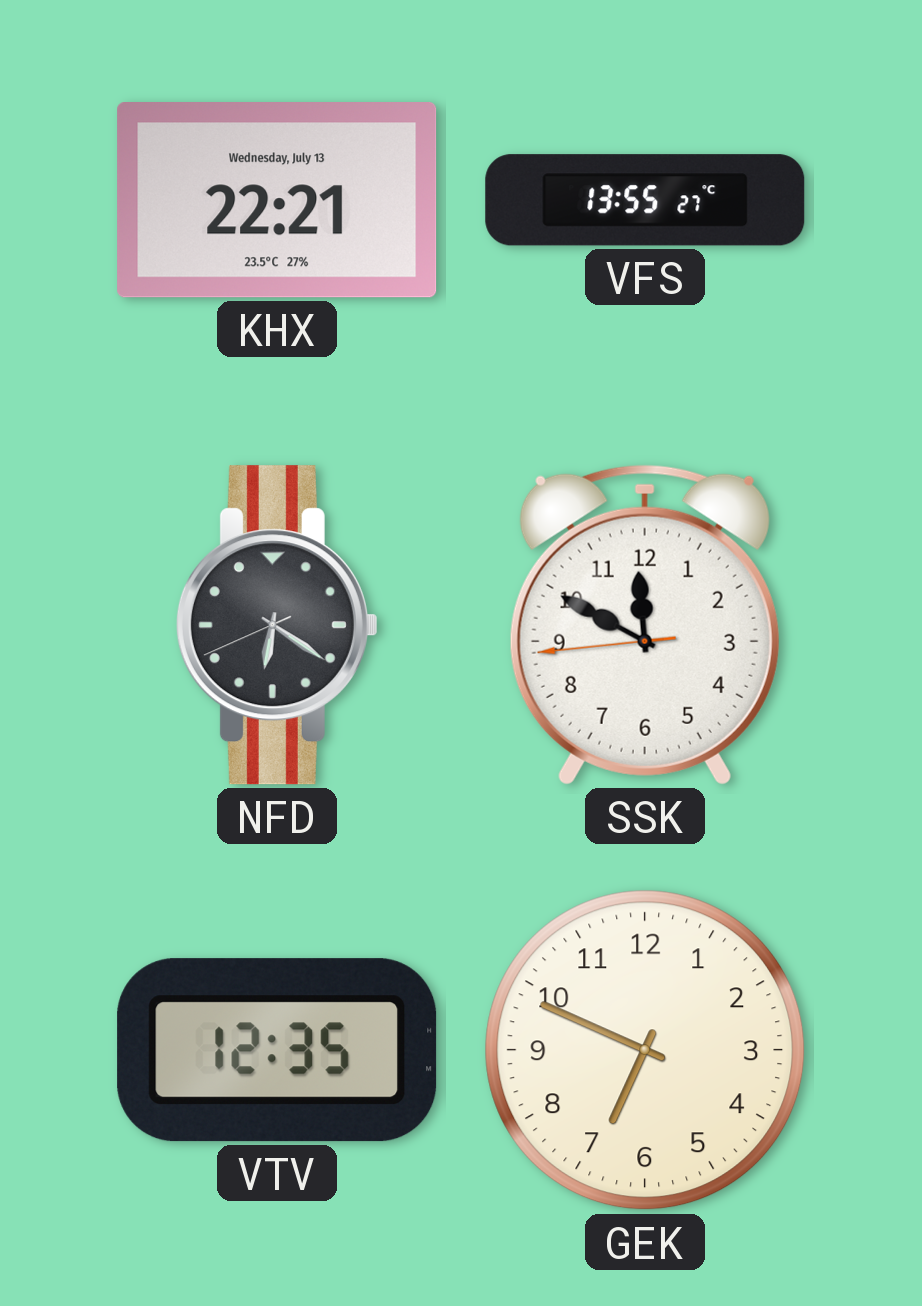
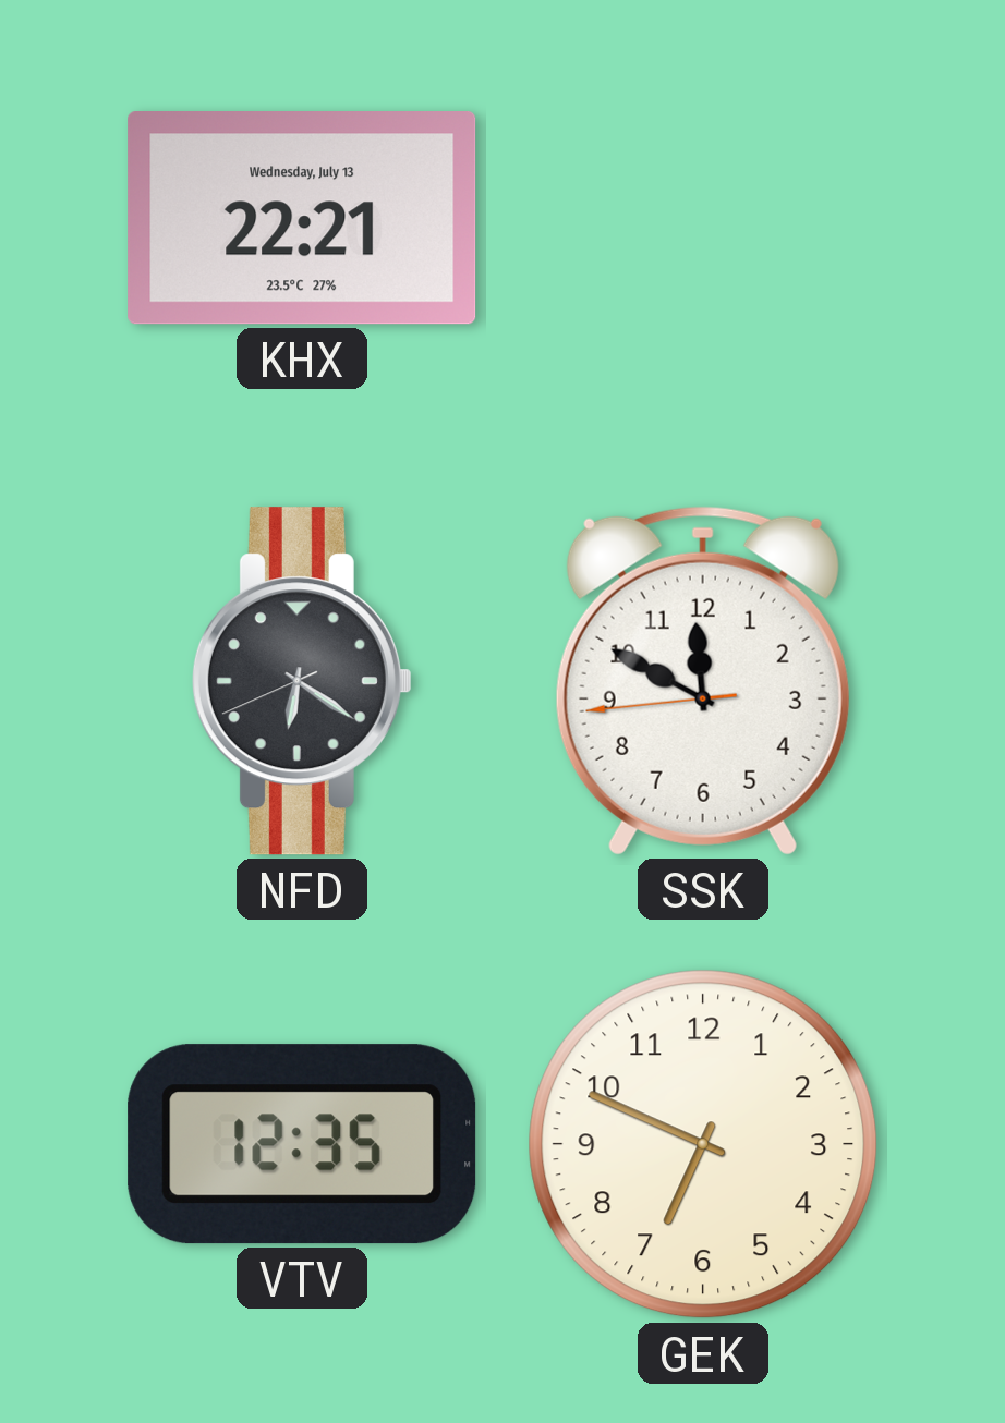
VFS: 13:55 -> none (645, 200)
